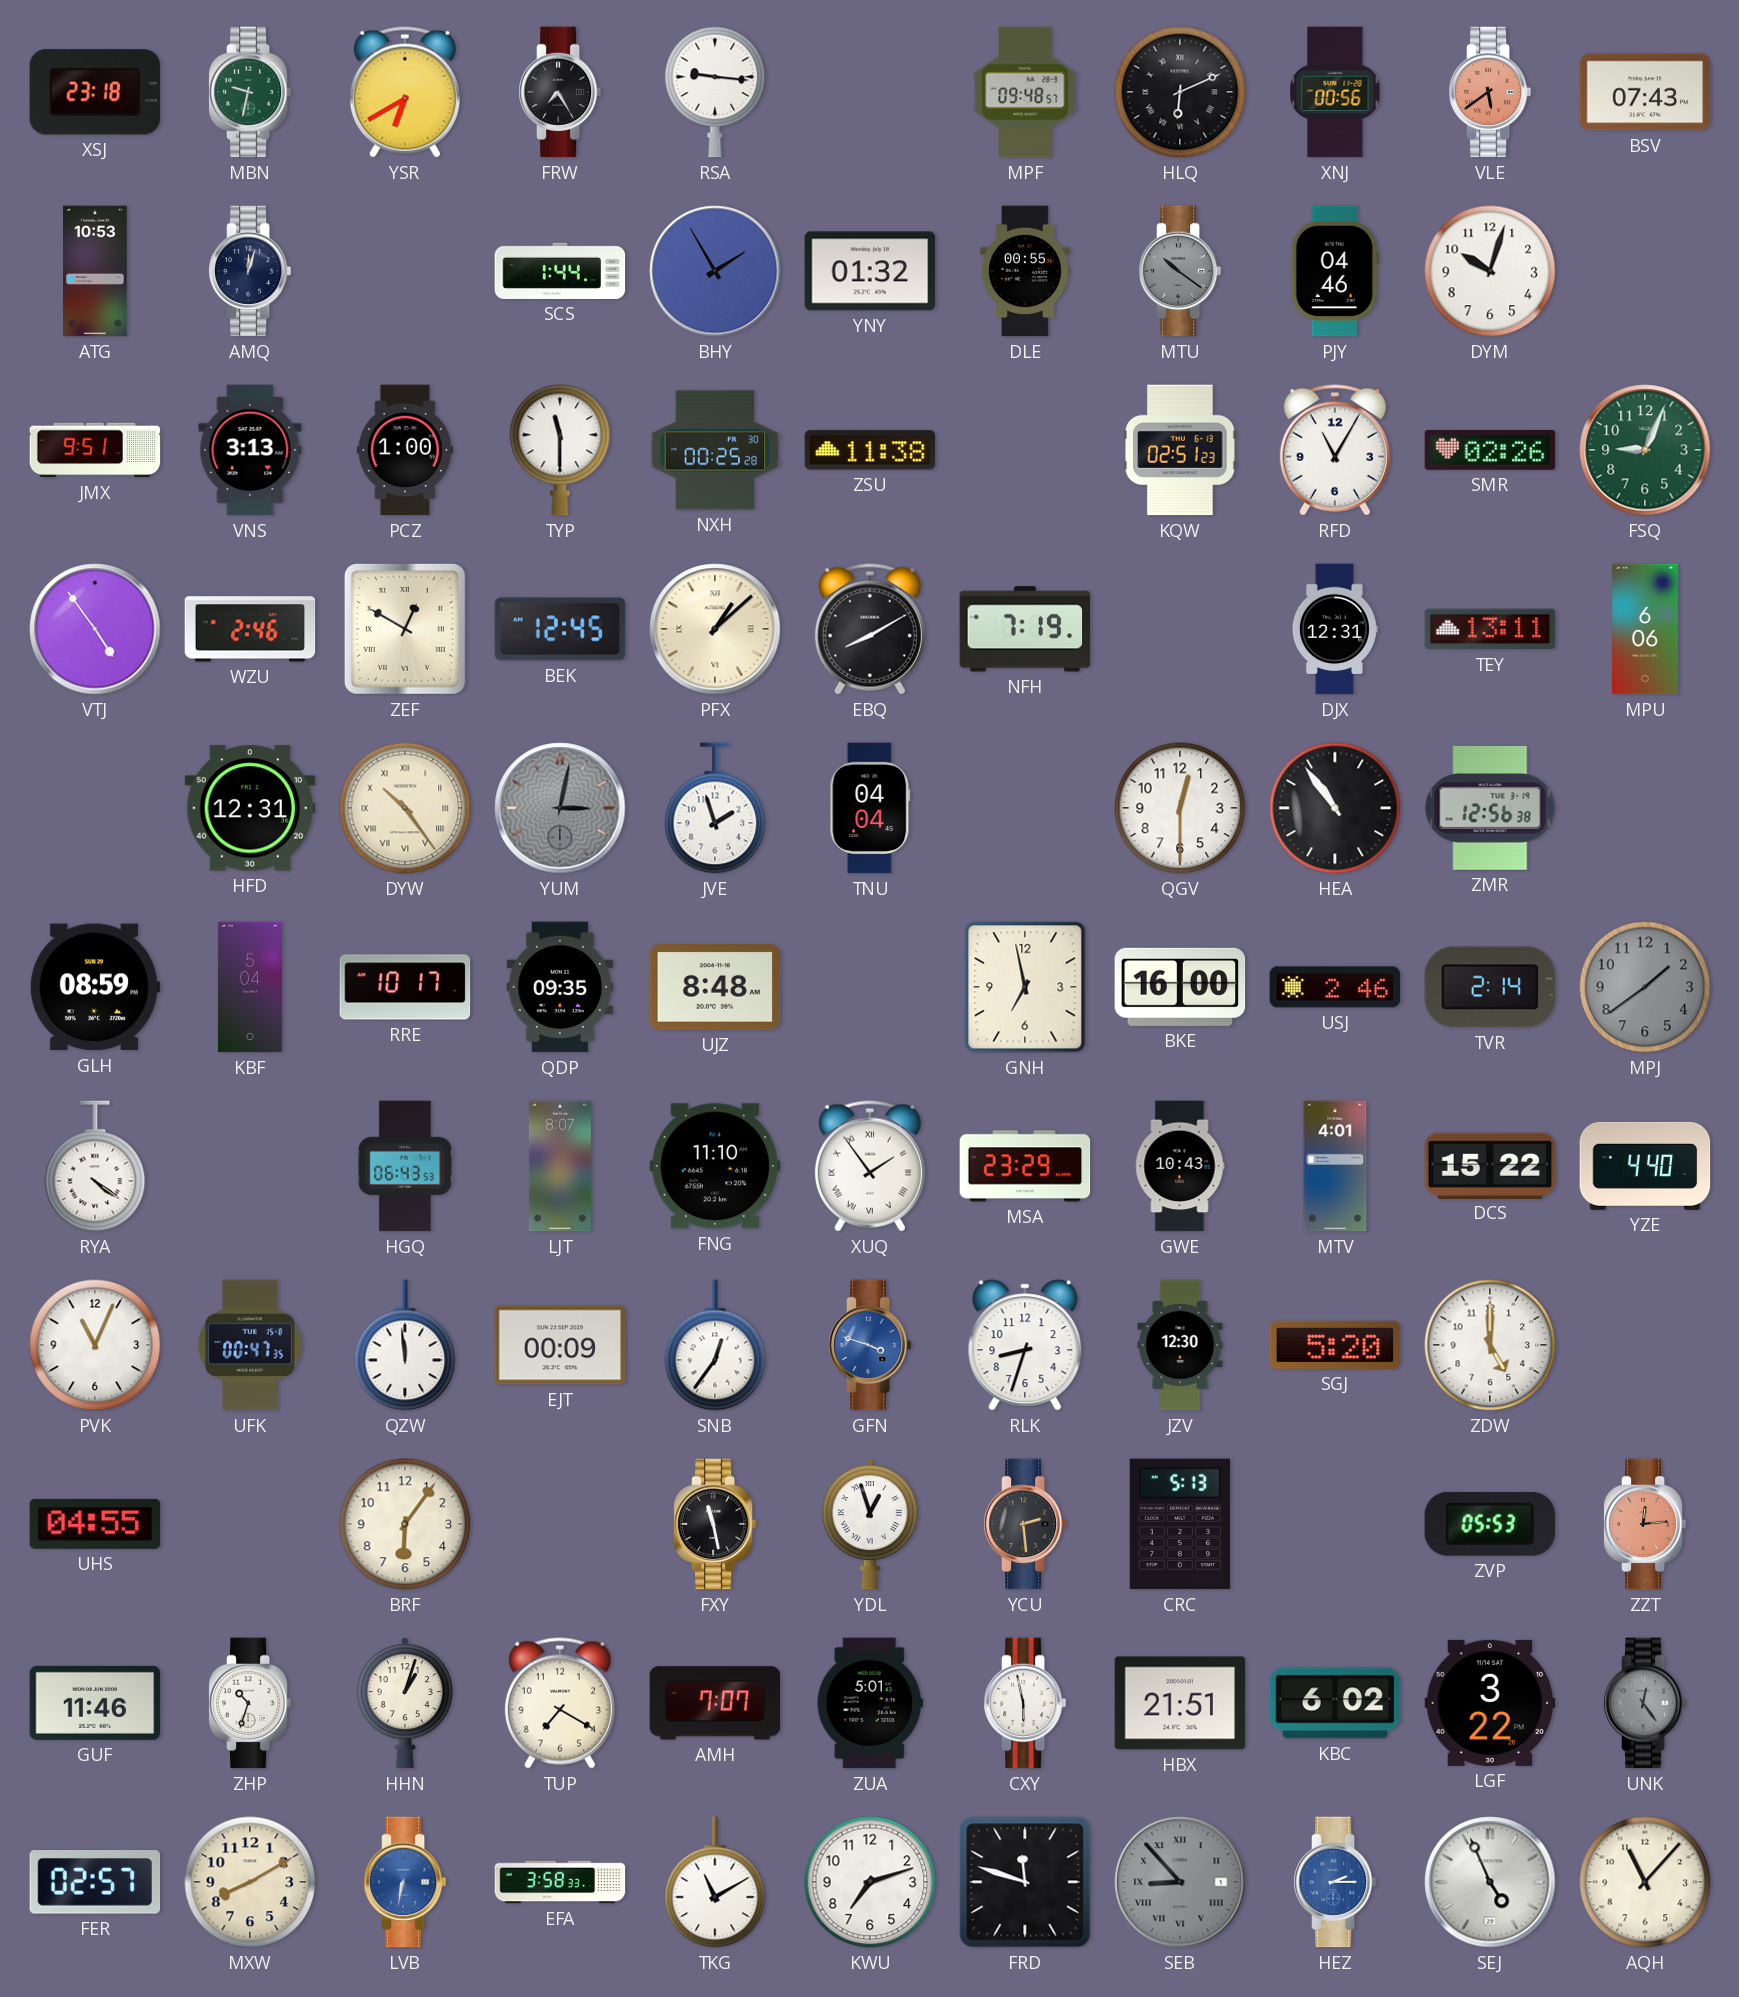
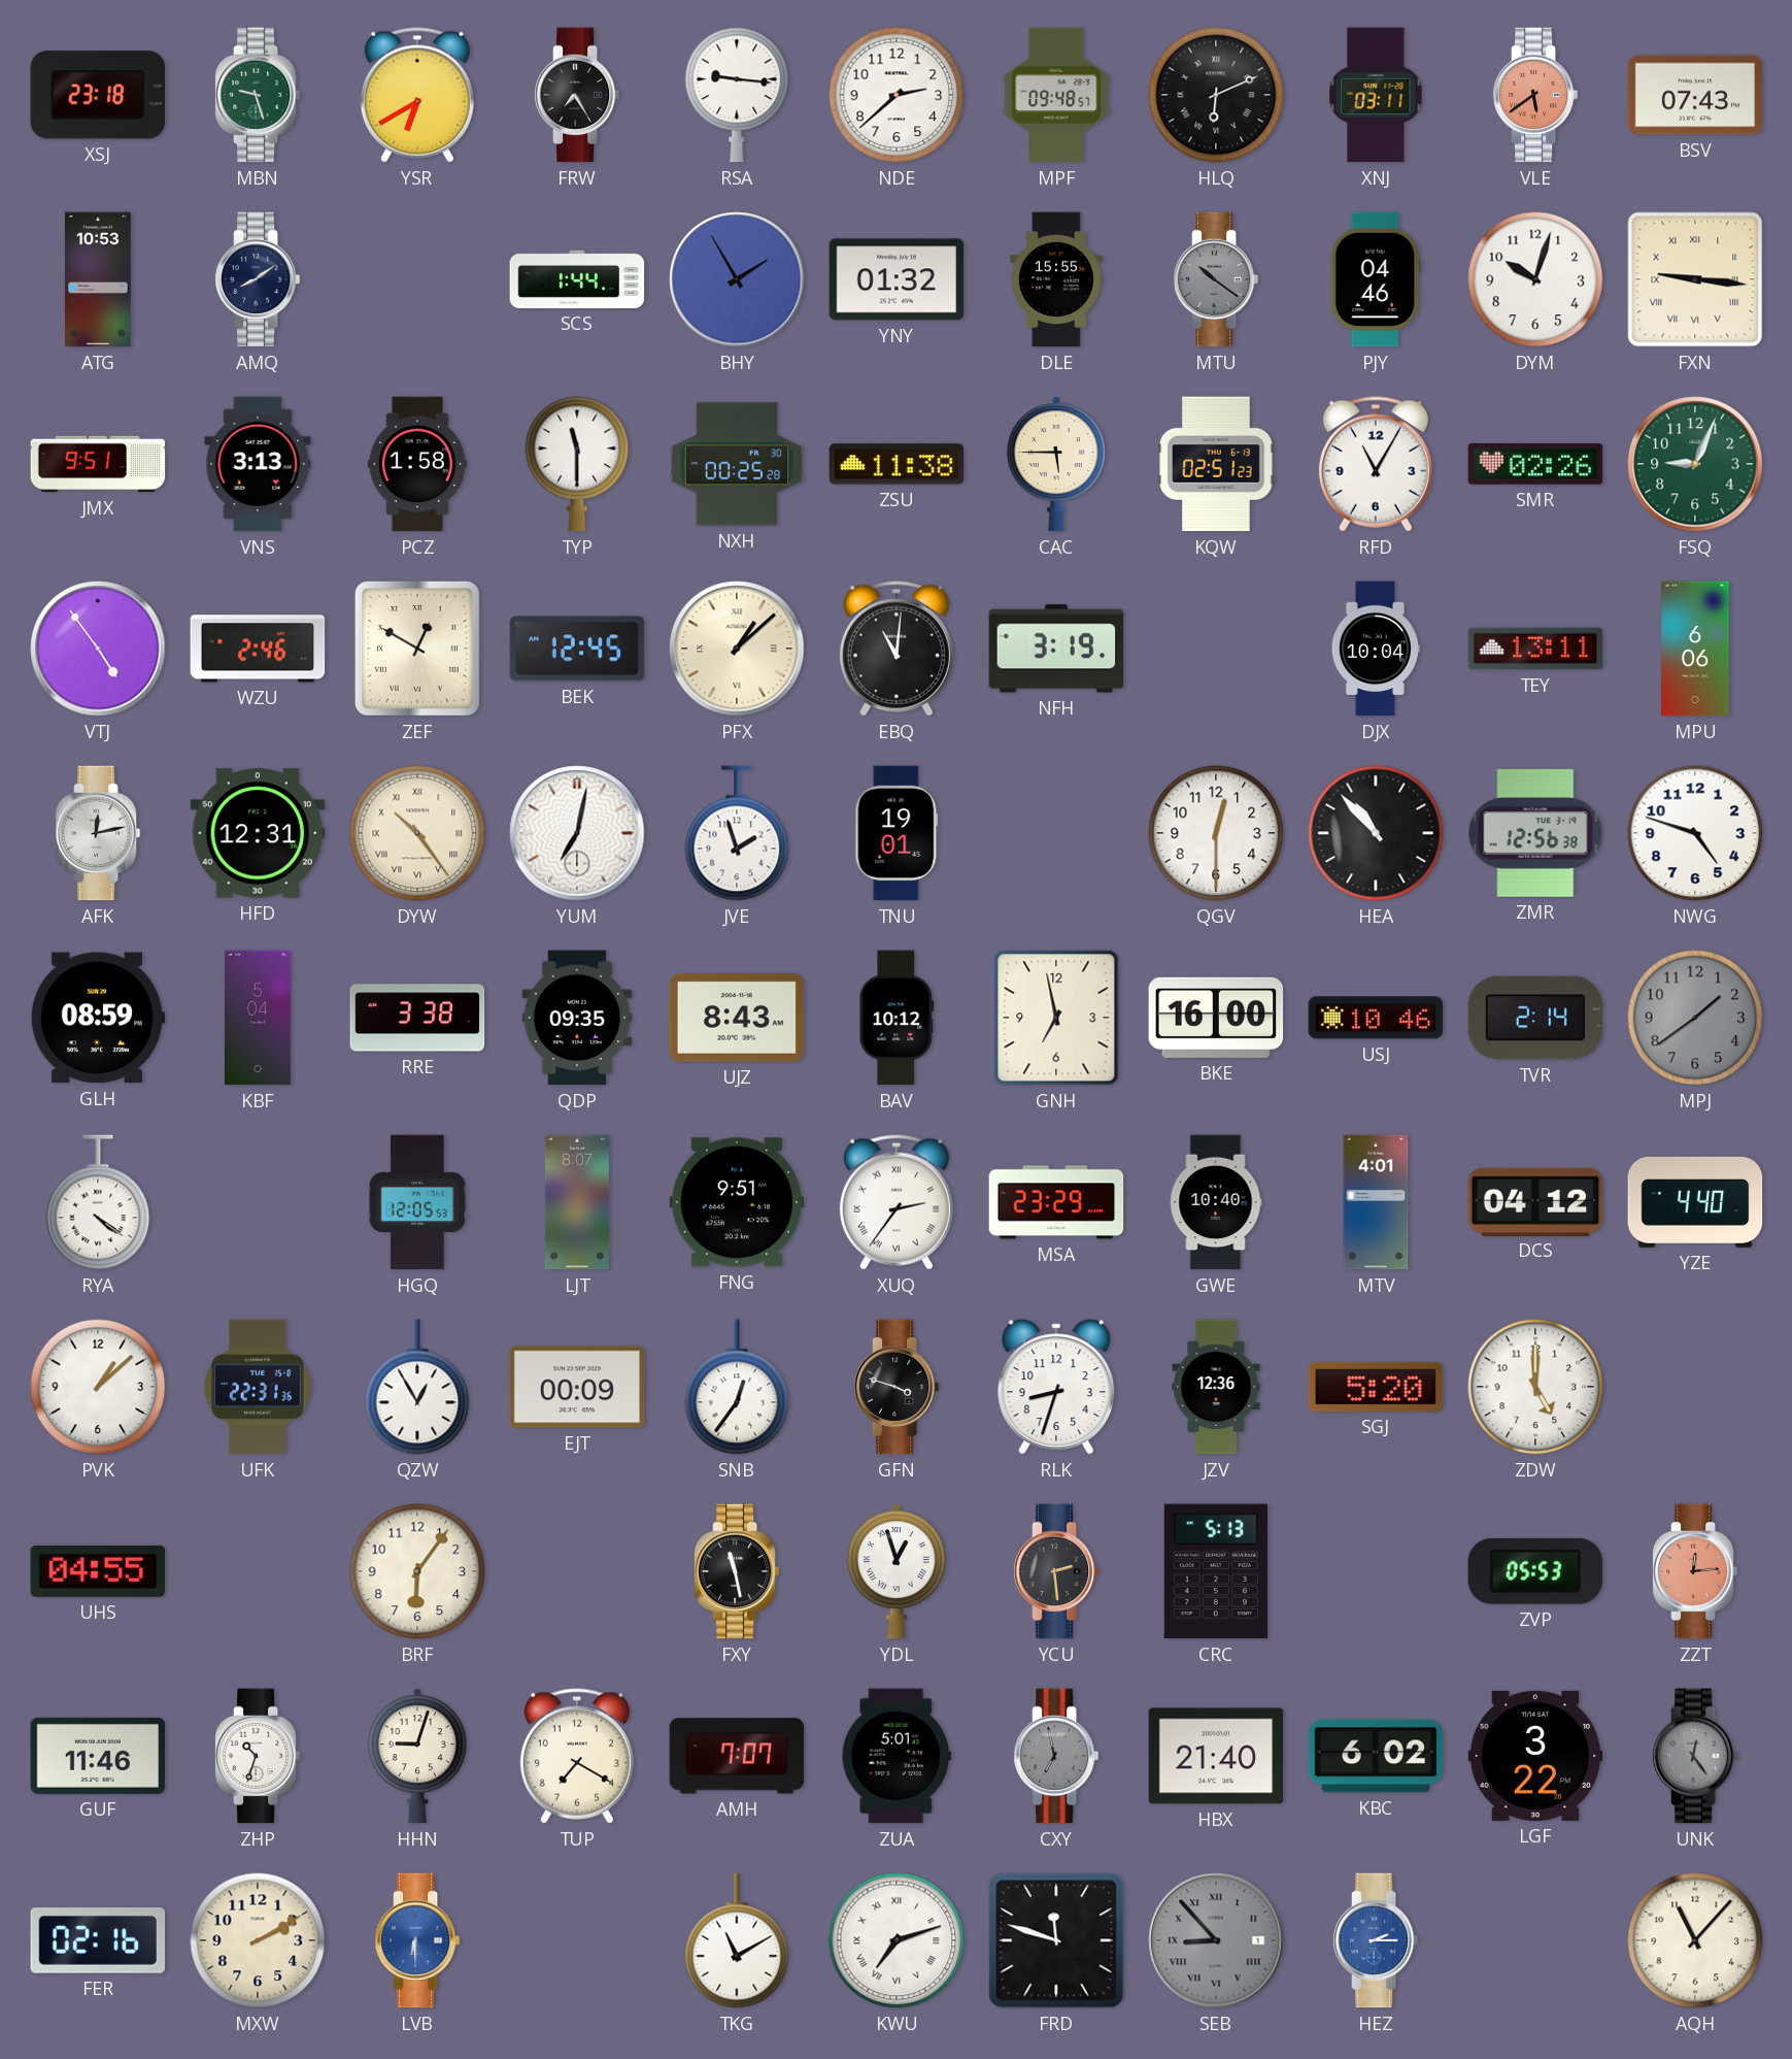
MBN: 9:32 -> 9:27 (258, 95)
NDE: none -> 2:38 (897, 95)
XNJ: 00:56 -> 03:11 (1376, 95)
AMQ: 12:03 -> 8:09 (258, 279)
DLE: 00:55 -> 15:55 (1056, 279)
FXN: none -> 9:16 (1695, 279)
PCZ: 1:00 -> 1:58 (417, 464)
CAC: none -> 5:45 (1056, 464)
EBQ: 8:10 -> 11:01 (897, 649)
NFH: 7:19 -> 3:19 (1056, 649)
DJX: 12:31 -> 10:04 (1376, 649)
AFK: none -> 12:13 (98, 833)
YUM: 3:02 -> 7:02 (577, 833)
YUM dial: grey -> white (577, 833)
TNU: 04:04 -> 19:01 (897, 833)
HEA: 10:54 -> 10:53 (1376, 833)
NWG: none -> 4:48 (1695, 833)
RRE: 10:17 -> 3:38 (417, 1018)
UJZ: 8:48 -> 8:43 (737, 1018)
BAV: none -> 10:12 (897, 1018)
USJ: 2:46 -> 10:46 (1376, 1018)
HGQ: 06:43 -> 12:05 (417, 1202)
FNG: 11:10 -> 9:51 (737, 1202)
XUQ: 1:54 -> 2:36 (897, 1202)
GWE: 10:43 -> 10:40 (1216, 1202)
DCS: 15:22 -> 04:12 (1535, 1201)
PVK: 11:04 -> 1:08 (98, 1387)
UFK: 00:47 -> 22:31 (258, 1387)
QZW: 11:59 -> 12:55 (417, 1387)
GFN dial: blue -> black (897, 1387)
JZV: 12:30 -> 12:36 (1216, 1387)
HHN: 1:03 -> 9:03 (417, 1756)
CXY: 5:58 -> 6:58 (1056, 1756)
CXY dial: white -> grey (1056, 1756)
HBX: 21:51 -> 21:40 (1216, 1756)
FER: 02:57 -> 02:16 (98, 1941)
MXW: 8:10 -> 2:10 (258, 1940)
LVB: 6:32 -> 6:30 (417, 1940)
EFA: 3:58 -> none (560, 1882)
KWU numerals: Arabic -> Roman (897, 1940)
SEJ: 4:56 -> none (1490, 1882)
